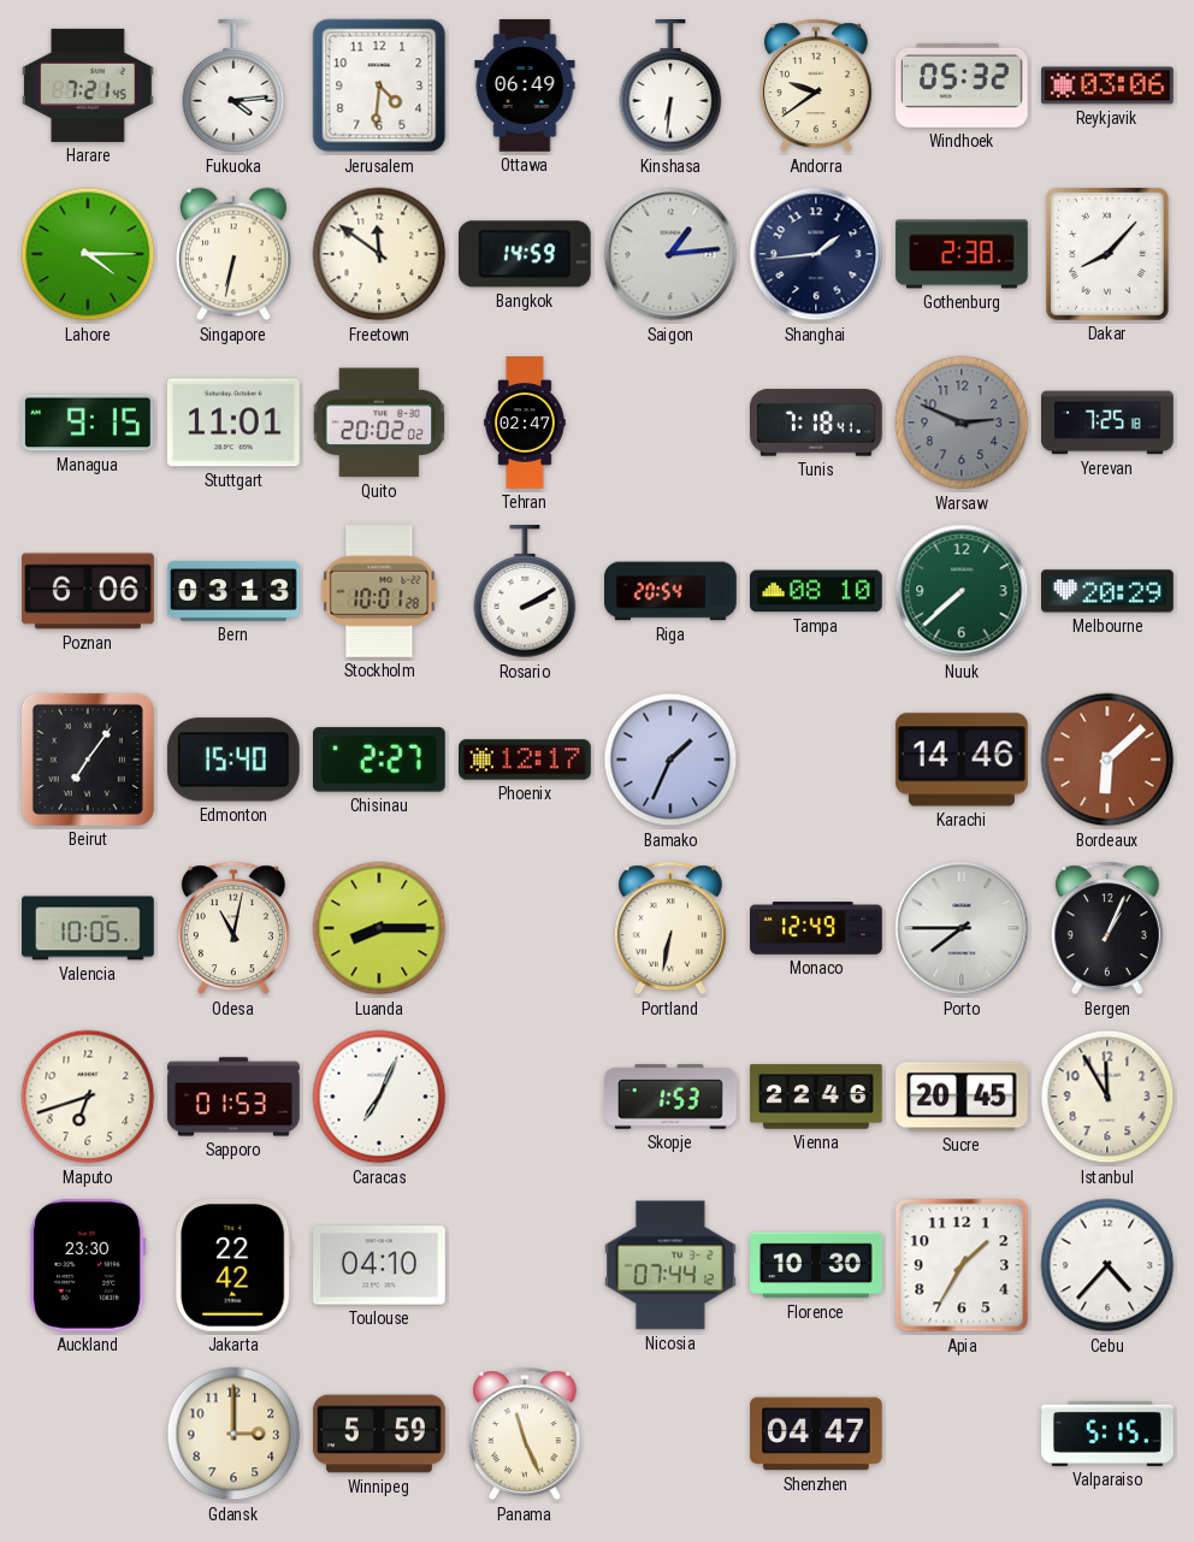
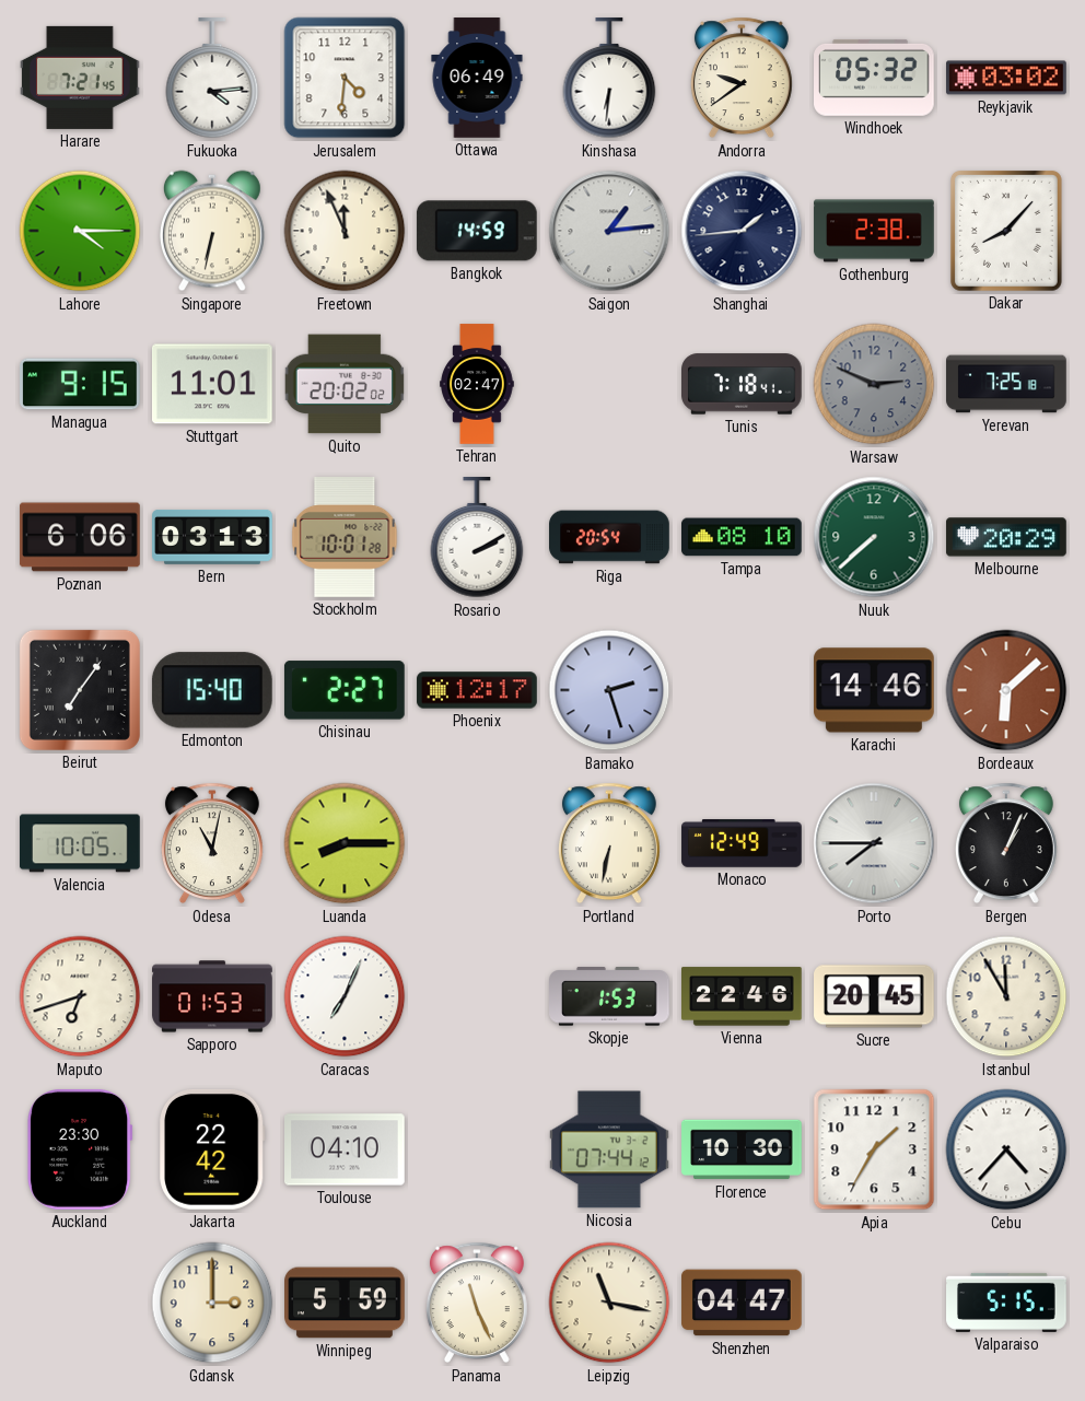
Reykjavik: 03:06 -> 03:02 (1006, 78)
Freetown: 11:51 -> 11:56 (345, 231)
Bamako: 1:34 -> 2:27 (609, 690)
Leipzig: none -> 11:17 (609, 1303)
